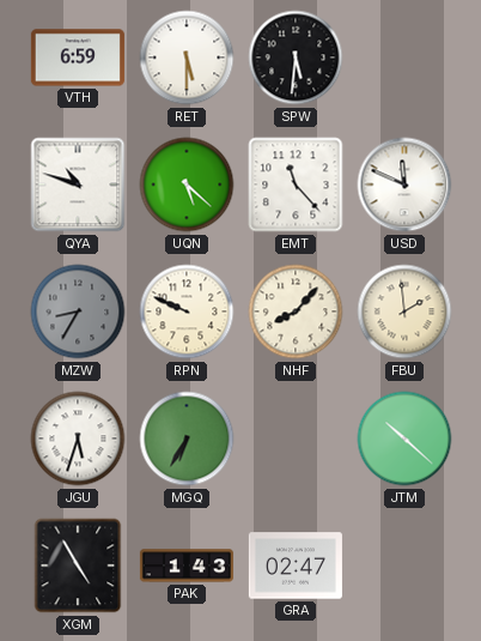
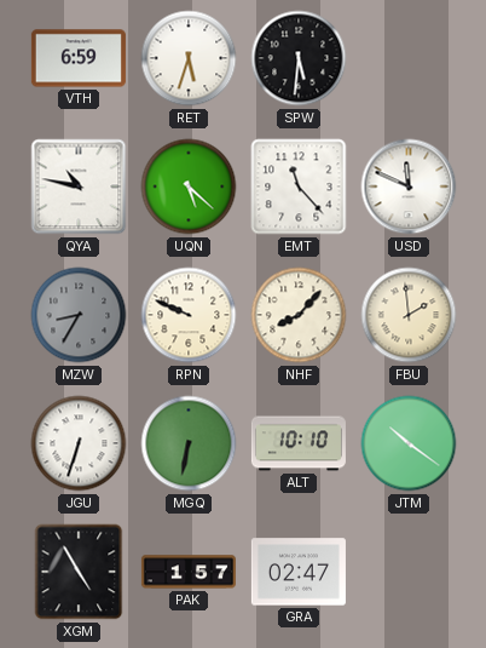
RET: 5:30 -> 5:33 (189, 58)
QYA: 10:48 -> 10:47 (79, 187)
JGU: 5:33 -> 6:33 (79, 443)
MGQ: 6:35 -> 6:32 (189, 443)
ALT: none -> 10:10 (299, 443)
JTM: 10:22 -> 10:21 (409, 443)
PAK: 1:43 -> 1:57 (189, 572)
